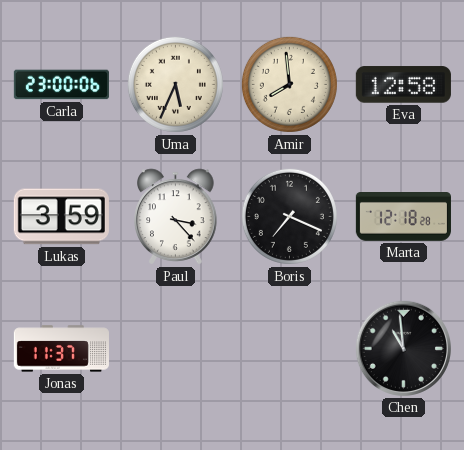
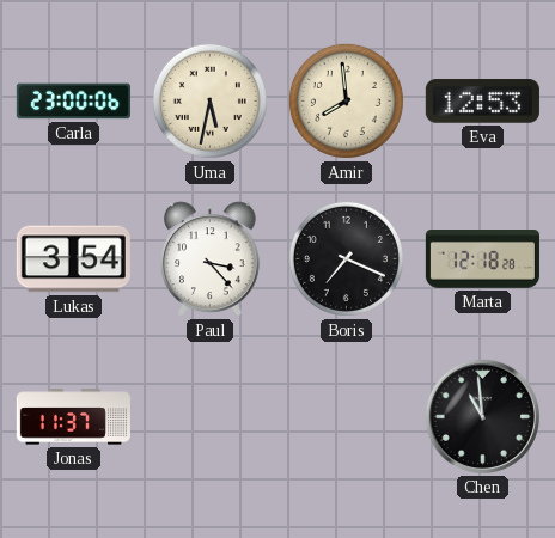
Uma: 5:34 -> 5:32 (209, 100)
Eva: 12:58 -> 12:53 (482, 102)
Lukas: 3:59 -> 3:54 (73, 259)
